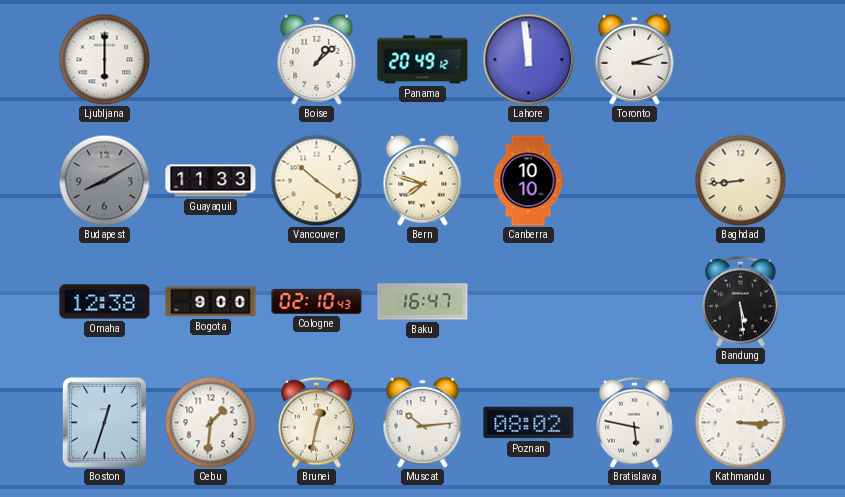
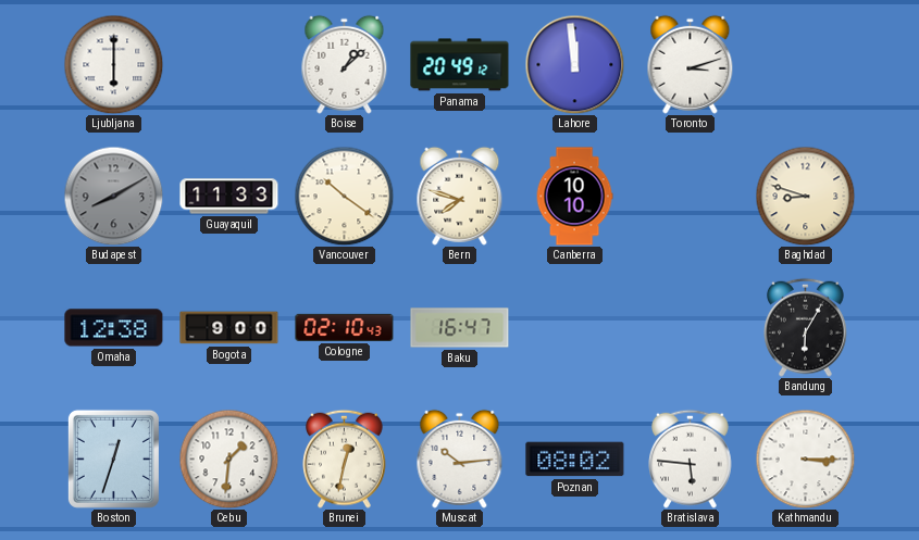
Baghdad: 8:44 -> 8:48 (805, 196)
Bandung: 5:29 -> 6:05 (806, 327)
Bratislava: 5:47 -> 5:46 (691, 459)
